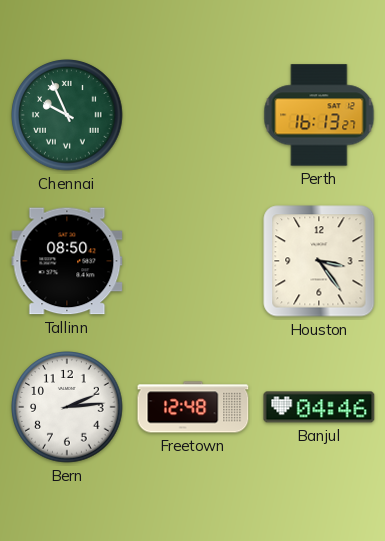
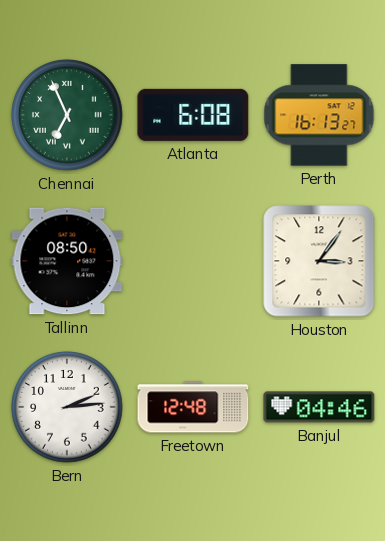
Chennai: 9:56 -> 6:56 (67, 115)
Atlanta: none -> 6:08 (193, 115)
Houston: 3:24 -> 3:06 (319, 261)
